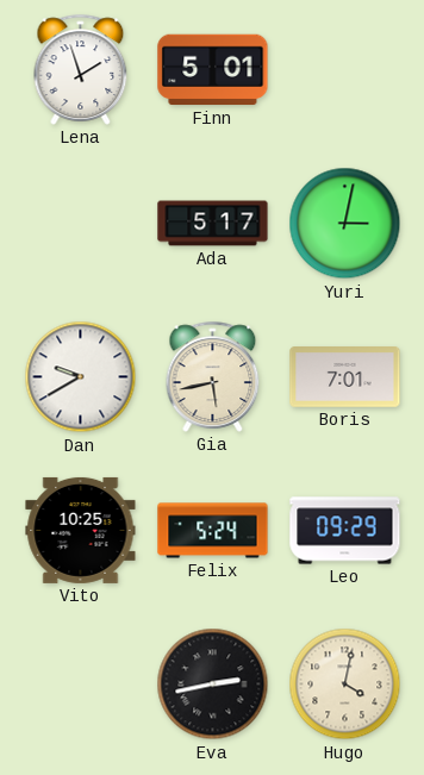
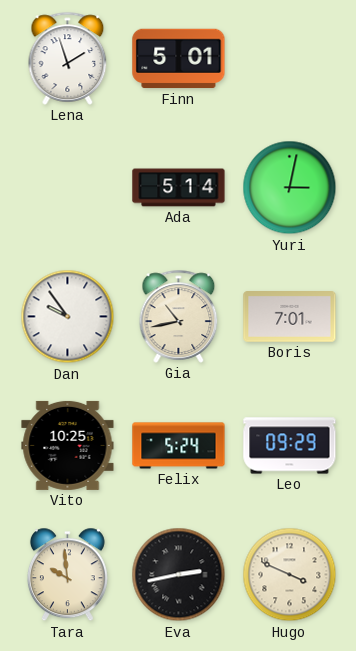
Ada: 5:17 -> 5:14 (179, 188)
Dan: 9:40 -> 9:54 (68, 317)
Gia: 5:43 -> 10:43 (179, 316)
Tara: none -> 9:59 (67, 575)
Hugo: 4:02 -> 3:49 (290, 575)
